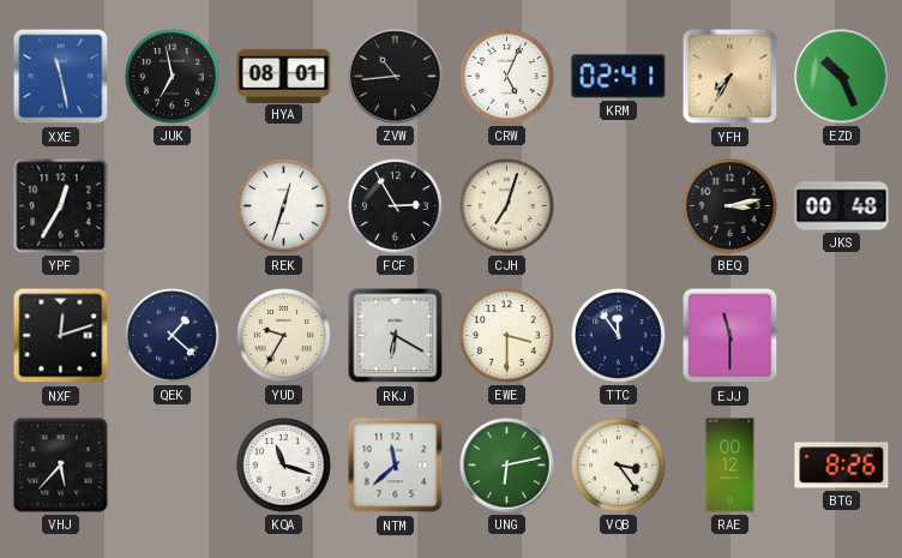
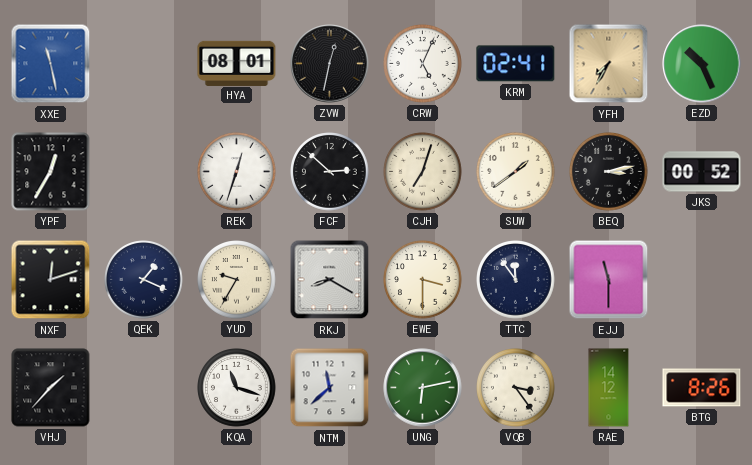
JUK: 6:58 -> none (173, 77)
ZVW: 10:44 -> 12:32 (330, 64)
FCF: 2:55 -> 2:52 (330, 172)
SUW: none -> 1:39 (516, 172)
JKS: 00:48 -> 00:52 (702, 172)
QEK: 1:22 -> 1:19 (144, 280)
RKJ: 6:20 -> 8:20 (330, 280)
VHJ: 5:37 -> 1:37 (51, 388)
RAE: 00:12 -> 14:12 (609, 388)
